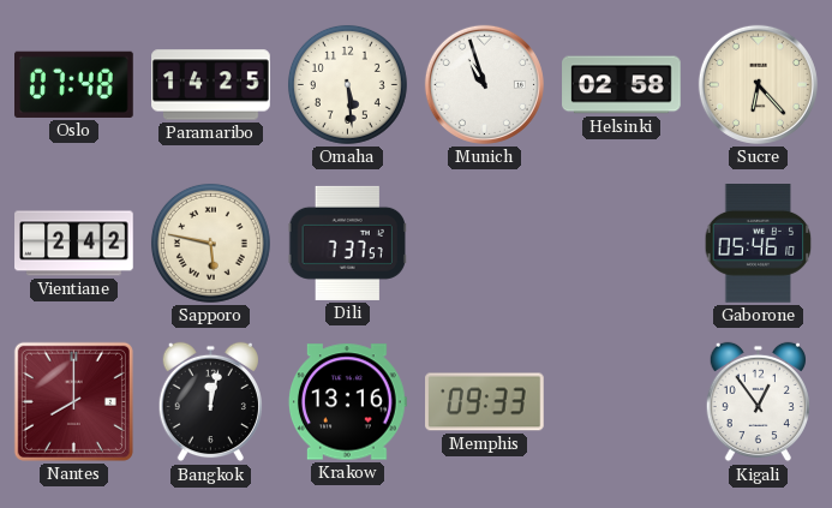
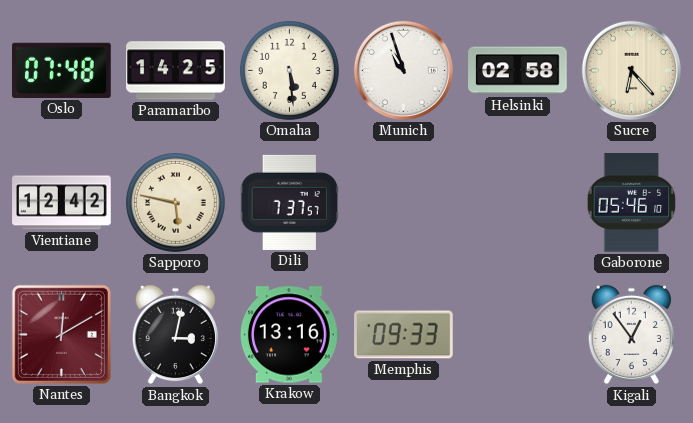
Vientiane: 2:42 -> 12:42 (62, 203)
Nantes: 8:00 -> 12:10 (61, 334)
Bangkok: 12:02 -> 3:02 (175, 335)
